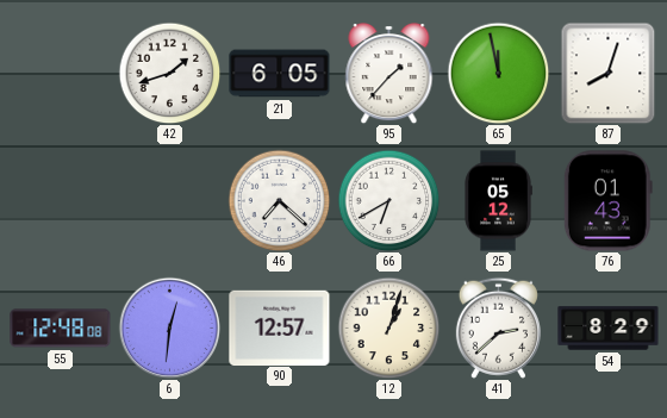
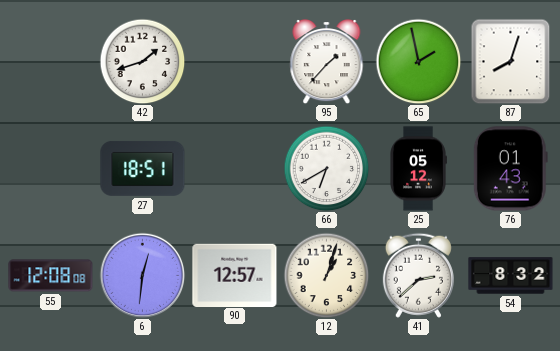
21: 6:05 -> none (280, 74)
65: 11:58 -> 1:58 (418, 61)
27: none -> 18:51 (143, 169)
46: 7:22 -> none (279, 200)
55: 12:48 -> 12:08 (51, 276)
54: 8:29 -> 8:32 (511, 276)
